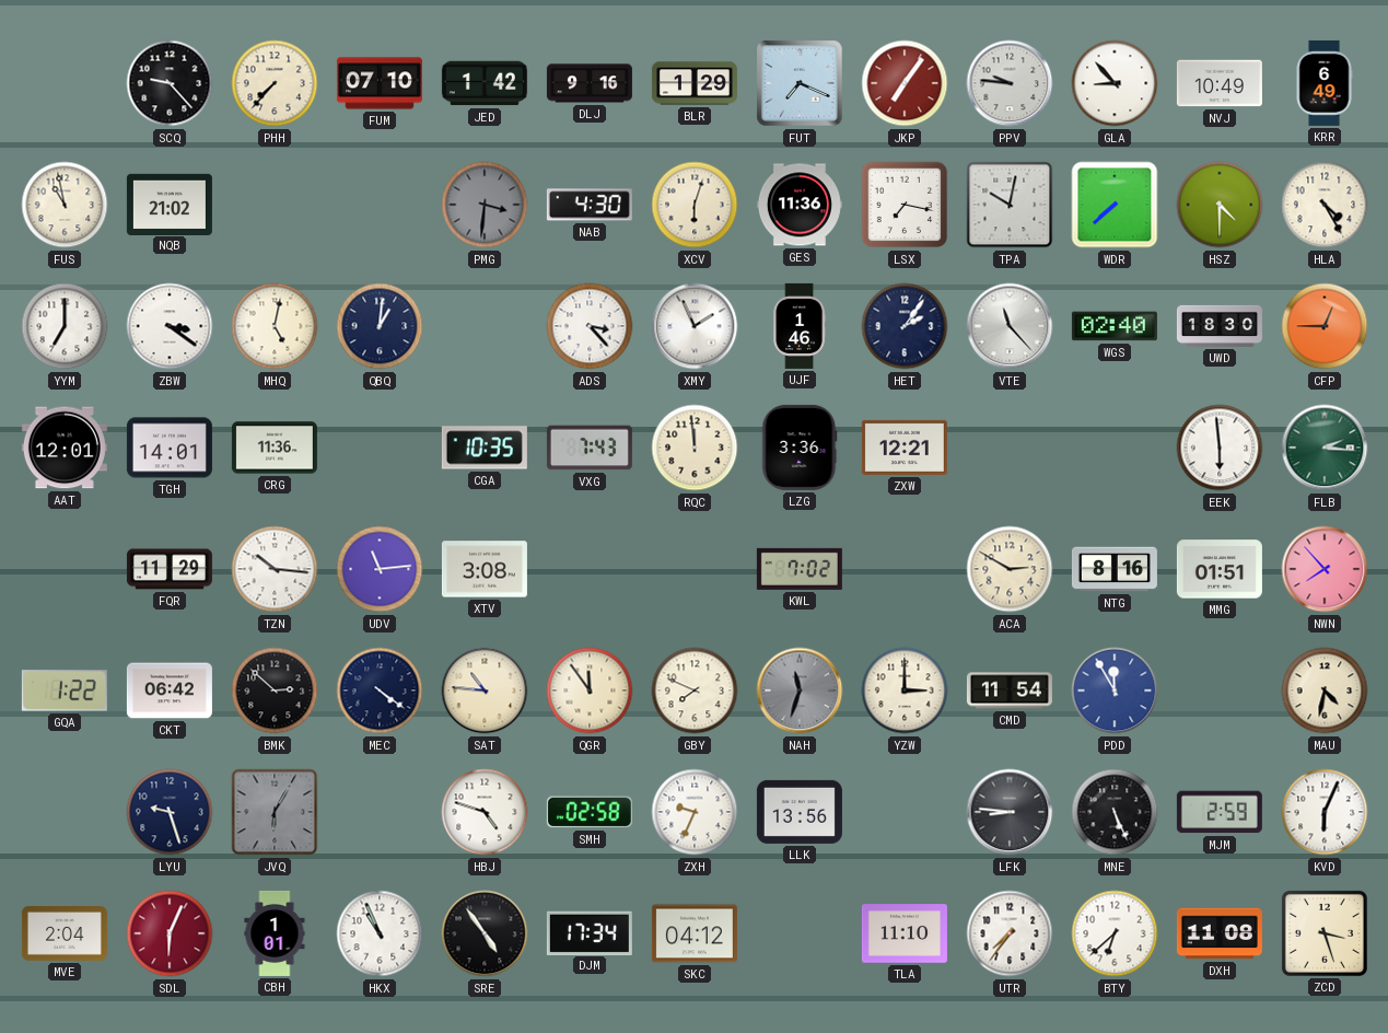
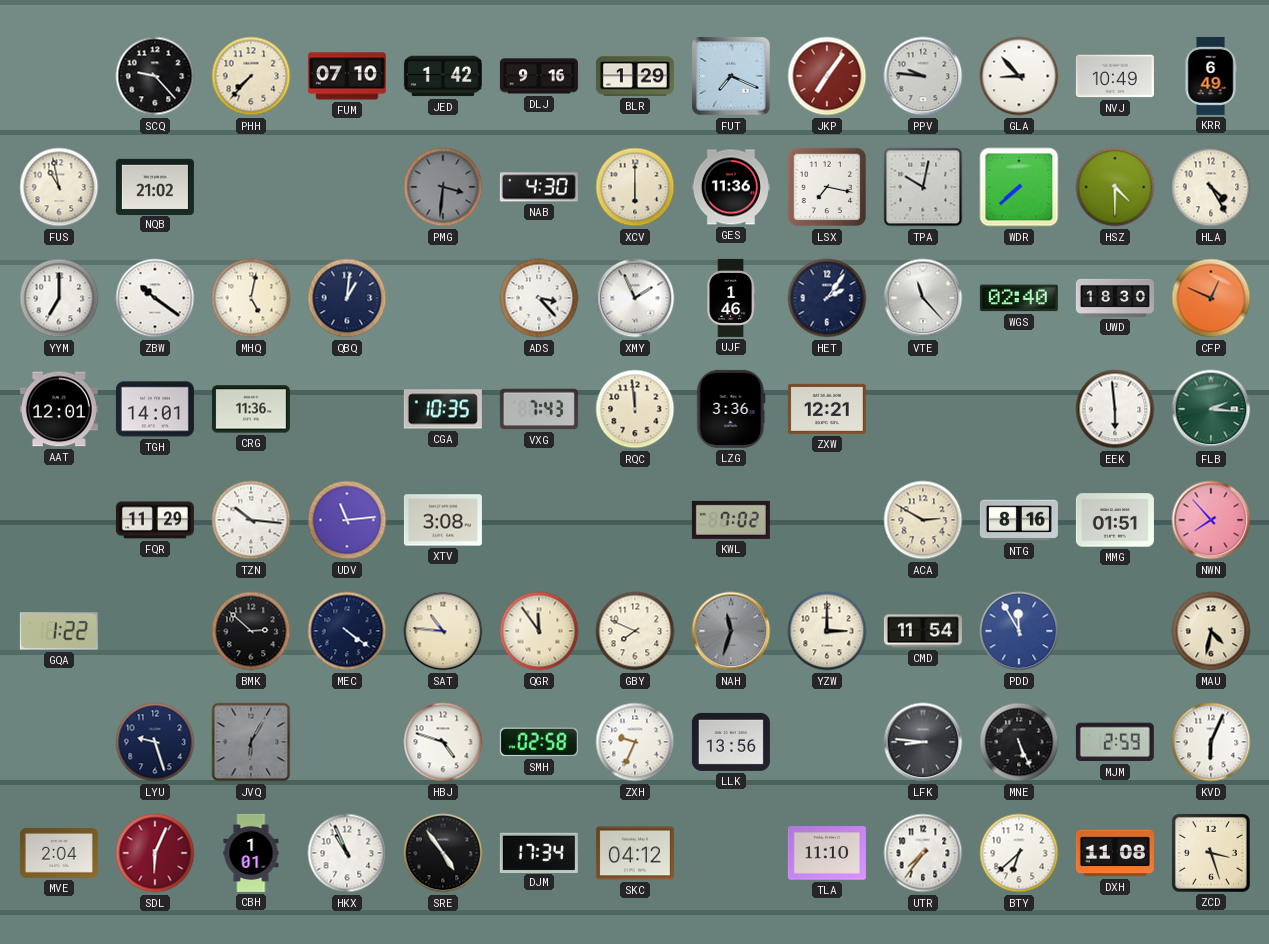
XCV: 6:03 -> 6:00 (635, 187)
ZBW: 3:21 -> 10:21 (155, 298)
CFP: 12:45 -> 12:49 (1211, 298)
CKT: 06:42 -> none (170, 690)
